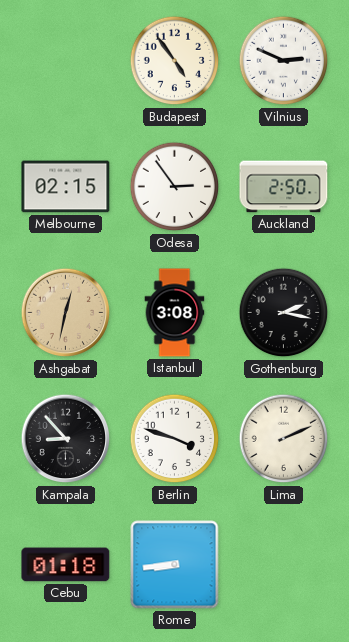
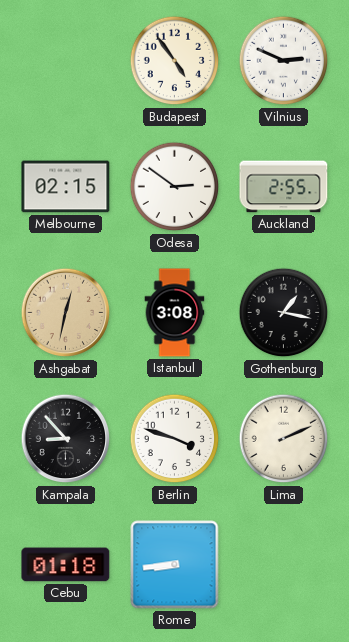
Odesa: 2:54 -> 2:51 (175, 187)
Auckland: 2:50 -> 2:55 (284, 187)
Gothenburg: 2:17 -> 1:17 (284, 313)
